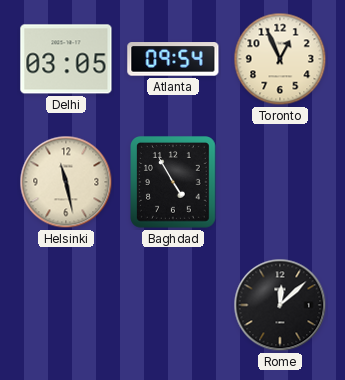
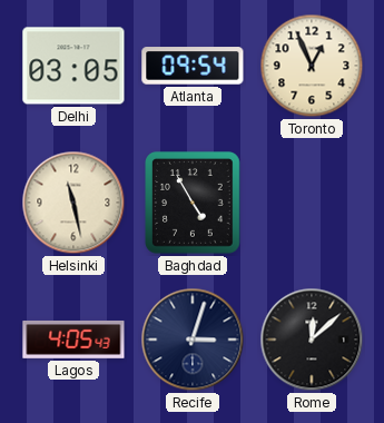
Lagos: none -> 4:05 (73, 340)
Recife: none -> 3:03 (193, 340)
